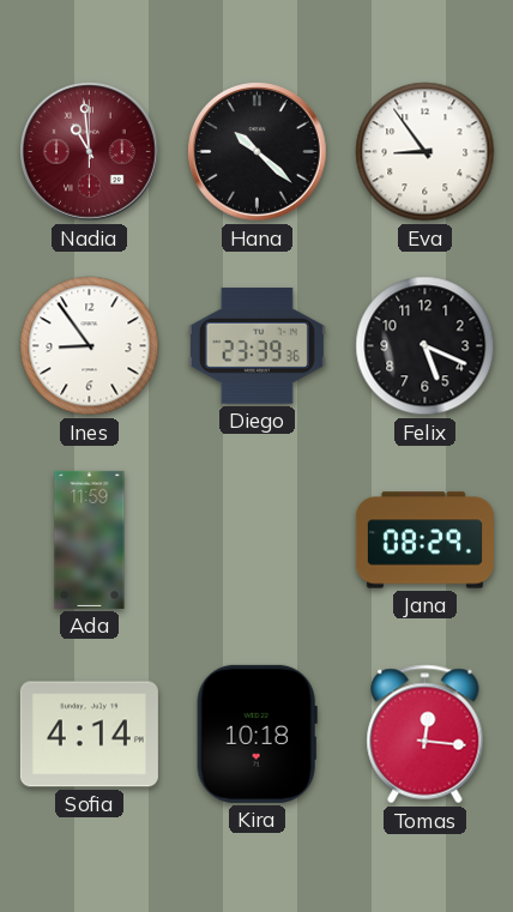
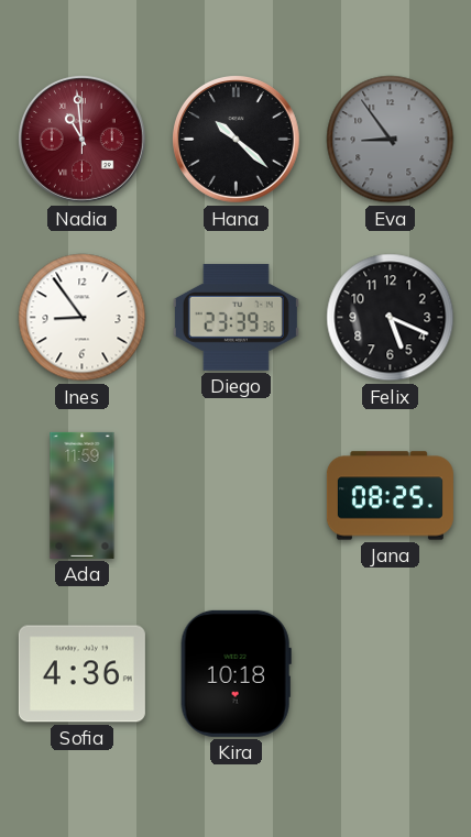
Eva dial: white -> grey (391, 140)
Jana: 08:29 -> 08:25 (390, 496)
Sofia: 4:14 -> 4:36 (81, 674)
Tomas: 12:16 -> none (426, 735)
